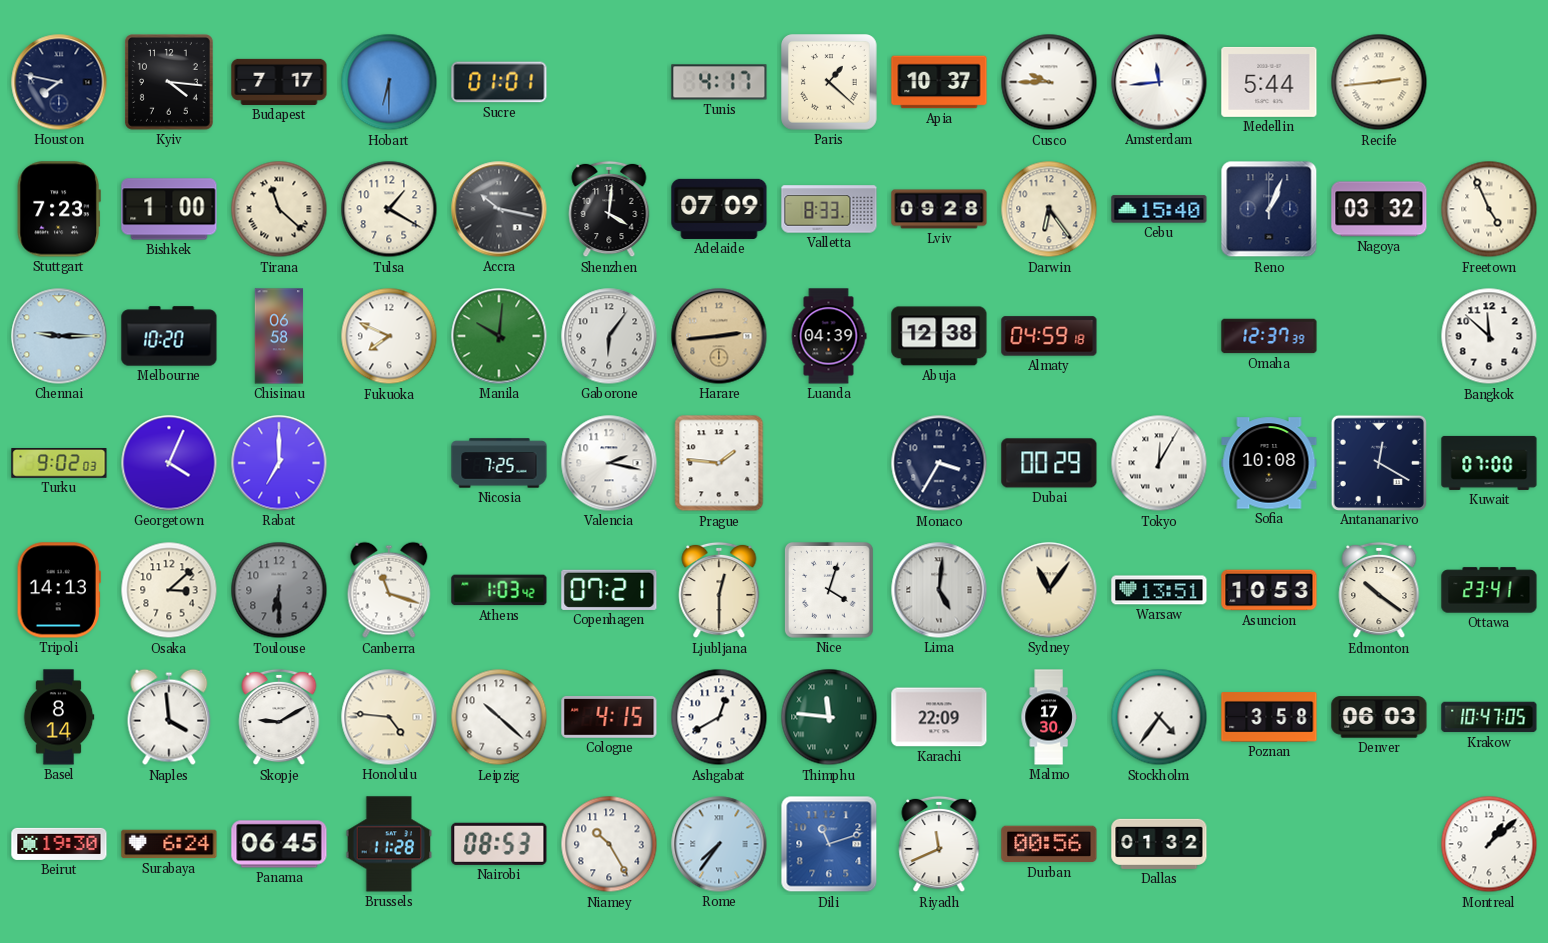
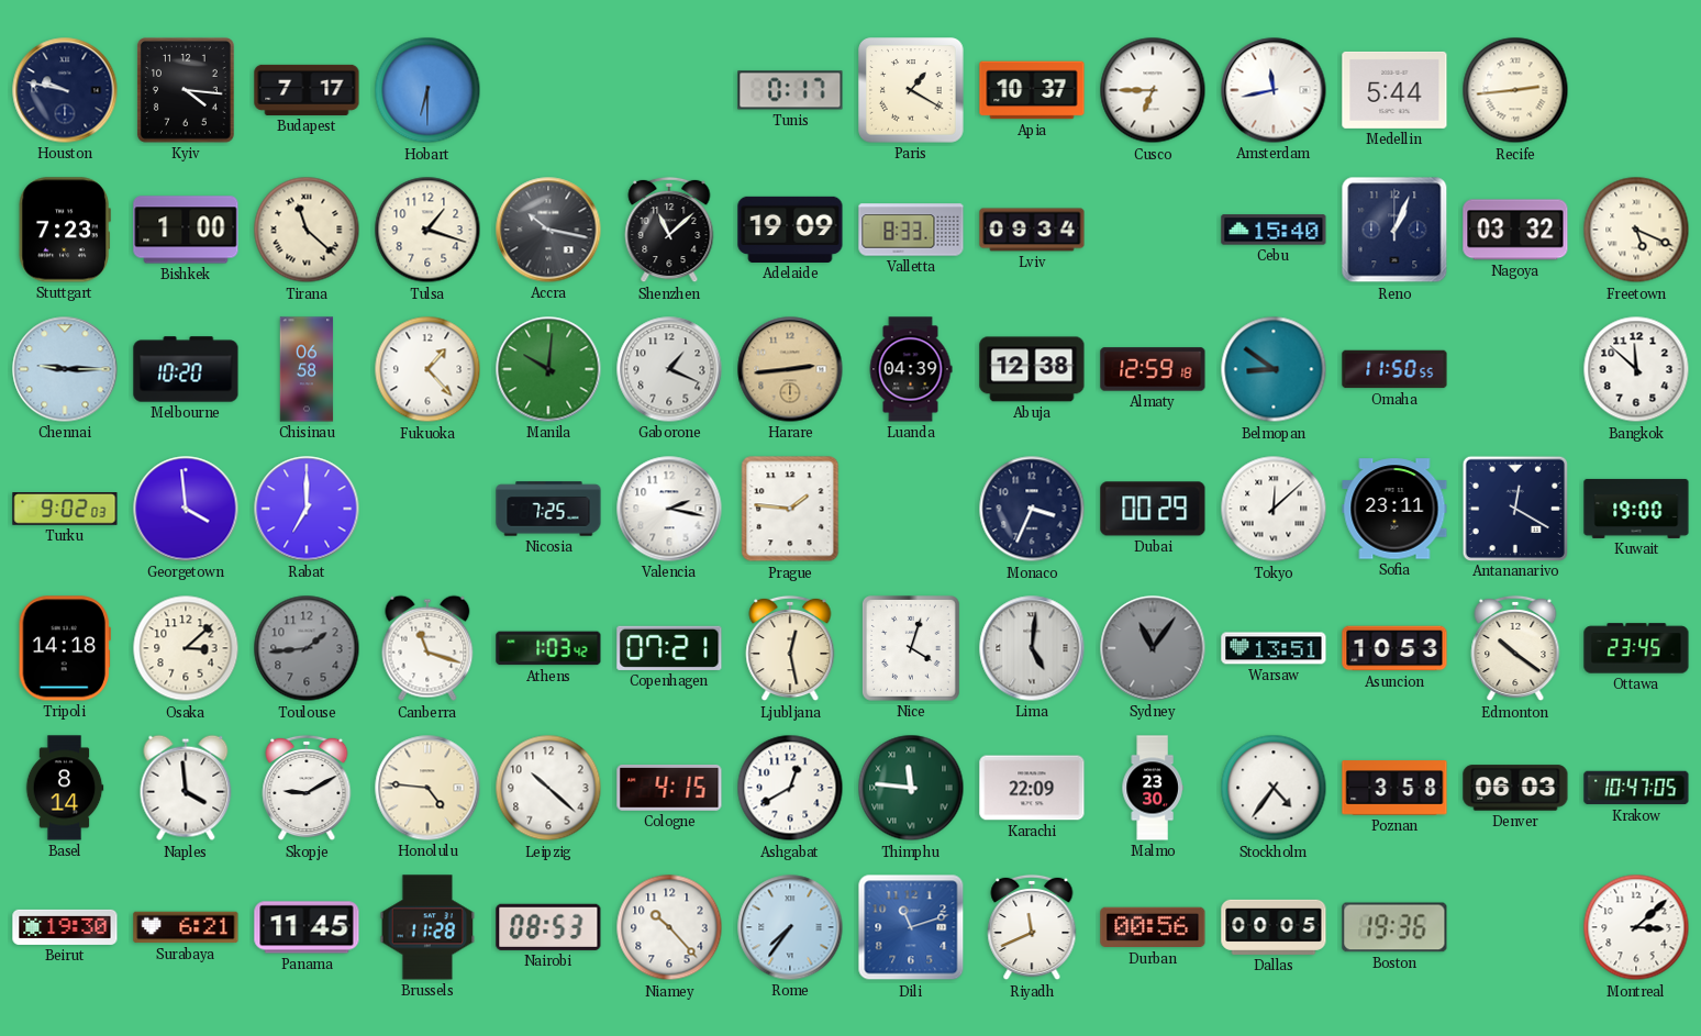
Houston: 7:47 -> 9:47 (65, 90)
Sucre: 01:01 -> none (499, 82)
Tunis: 4:17 -> 0:17 (790, 90)
Paris: 1:22 -> 1:20 (911, 90)
Cusco: 9:45 -> 6:45 (1153, 90)
Amsterdam: 11:44 -> 11:43 (1274, 90)
Tulsa: 1:20 -> 1:18 (427, 230)
Shenzhen: 4:01 -> 11:08 (669, 230)
Adelaide: 07:09 -> 19:09 (790, 230)
Lviv: 09:28 -> 09:34 (1032, 230)
Darwin: 6:24 -> none (1049, 209)
Freetown: 4:56 -> 5:19 (1636, 230)
Fukuoka: 7:49 -> 1:23 (427, 369)
Gaborone: 6:06 -> 1:19 (669, 369)
Almaty: 04:59 -> 12:59 (1153, 369)
Belmopan: none -> 8:51 (1274, 369)
Omaha: 12:37 -> 11:50 (1394, 369)
Georgetown: 4:04 -> 3:59 (186, 509)
Monaco: 3:35 -> 3:34 (1032, 509)
Tokyo: 12:05 -> 12:08 (1274, 509)
Sofia: 10:08 -> 23:11 (1394, 509)
Kuwait: 07:00 -> 19:00 (1636, 509)
Tripoli: 14:13 -> 14:18 (65, 648)
Toulouse: 6:30 -> 1:44 (307, 648)
Ljubljana: 12:30 -> 12:28 (790, 648)
Sydney dial: cream -> grey (1153, 648)
Ottawa: 23:41 -> 23:45 (1636, 648)
Malmo: 17:30 -> 23:30 (1153, 788)
Surabaya: 6:24 -> 6:21 (186, 927)
Panama: 06:45 -> 11:45 (307, 927)
Niamey: 10:25 -> 10:23 (669, 927)
Dallas: 01:32 -> 00:05 (1274, 927)
Boston: none -> 19:36 (1394, 927)
Montreal: 1:08 -> 3:08 (1636, 927)
